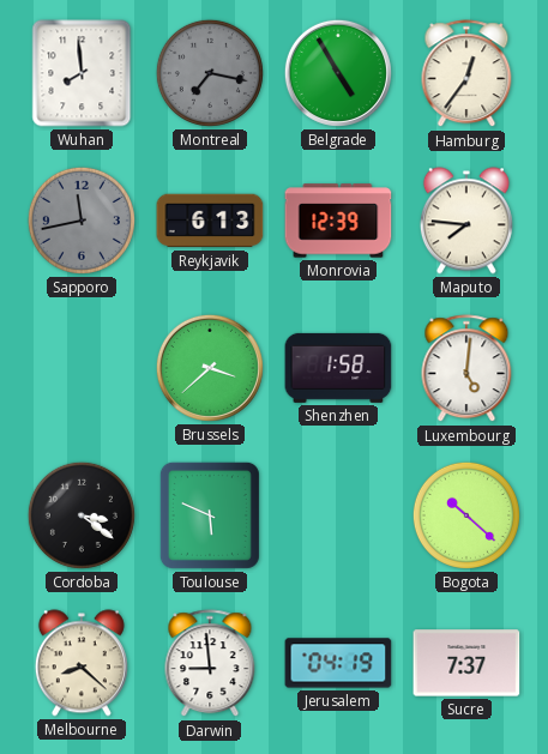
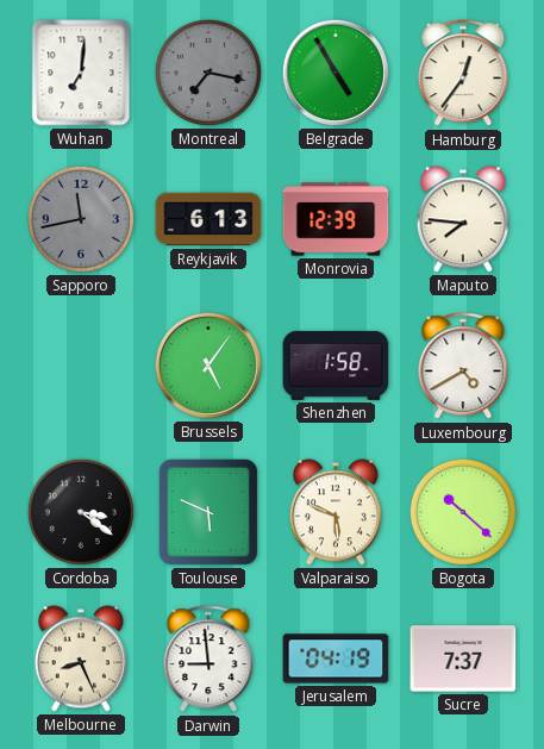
Wuhan: 7:59 -> 7:01 (81, 73)
Brussels: 3:38 -> 5:06 (208, 366)
Luxembourg: 5:01 -> 4:40 (463, 367)
Valparaiso: none -> 5:49 (336, 512)
Melbourne: 8:22 -> 8:26 (81, 659)
